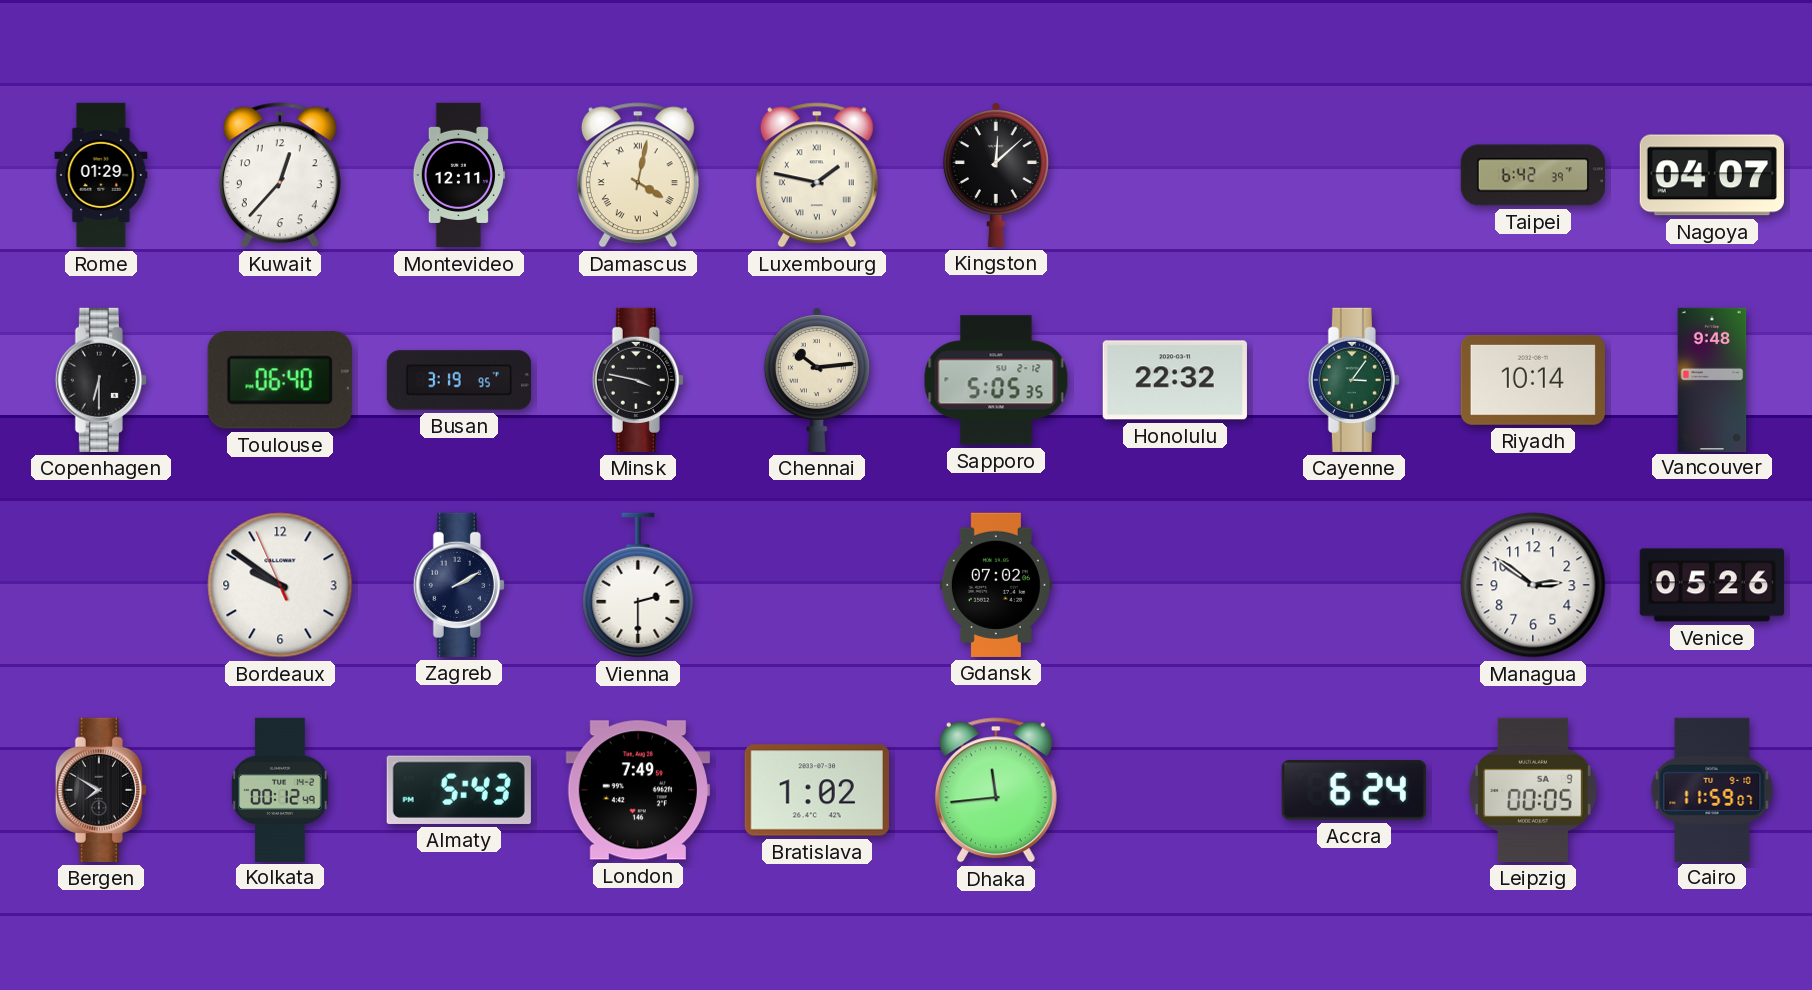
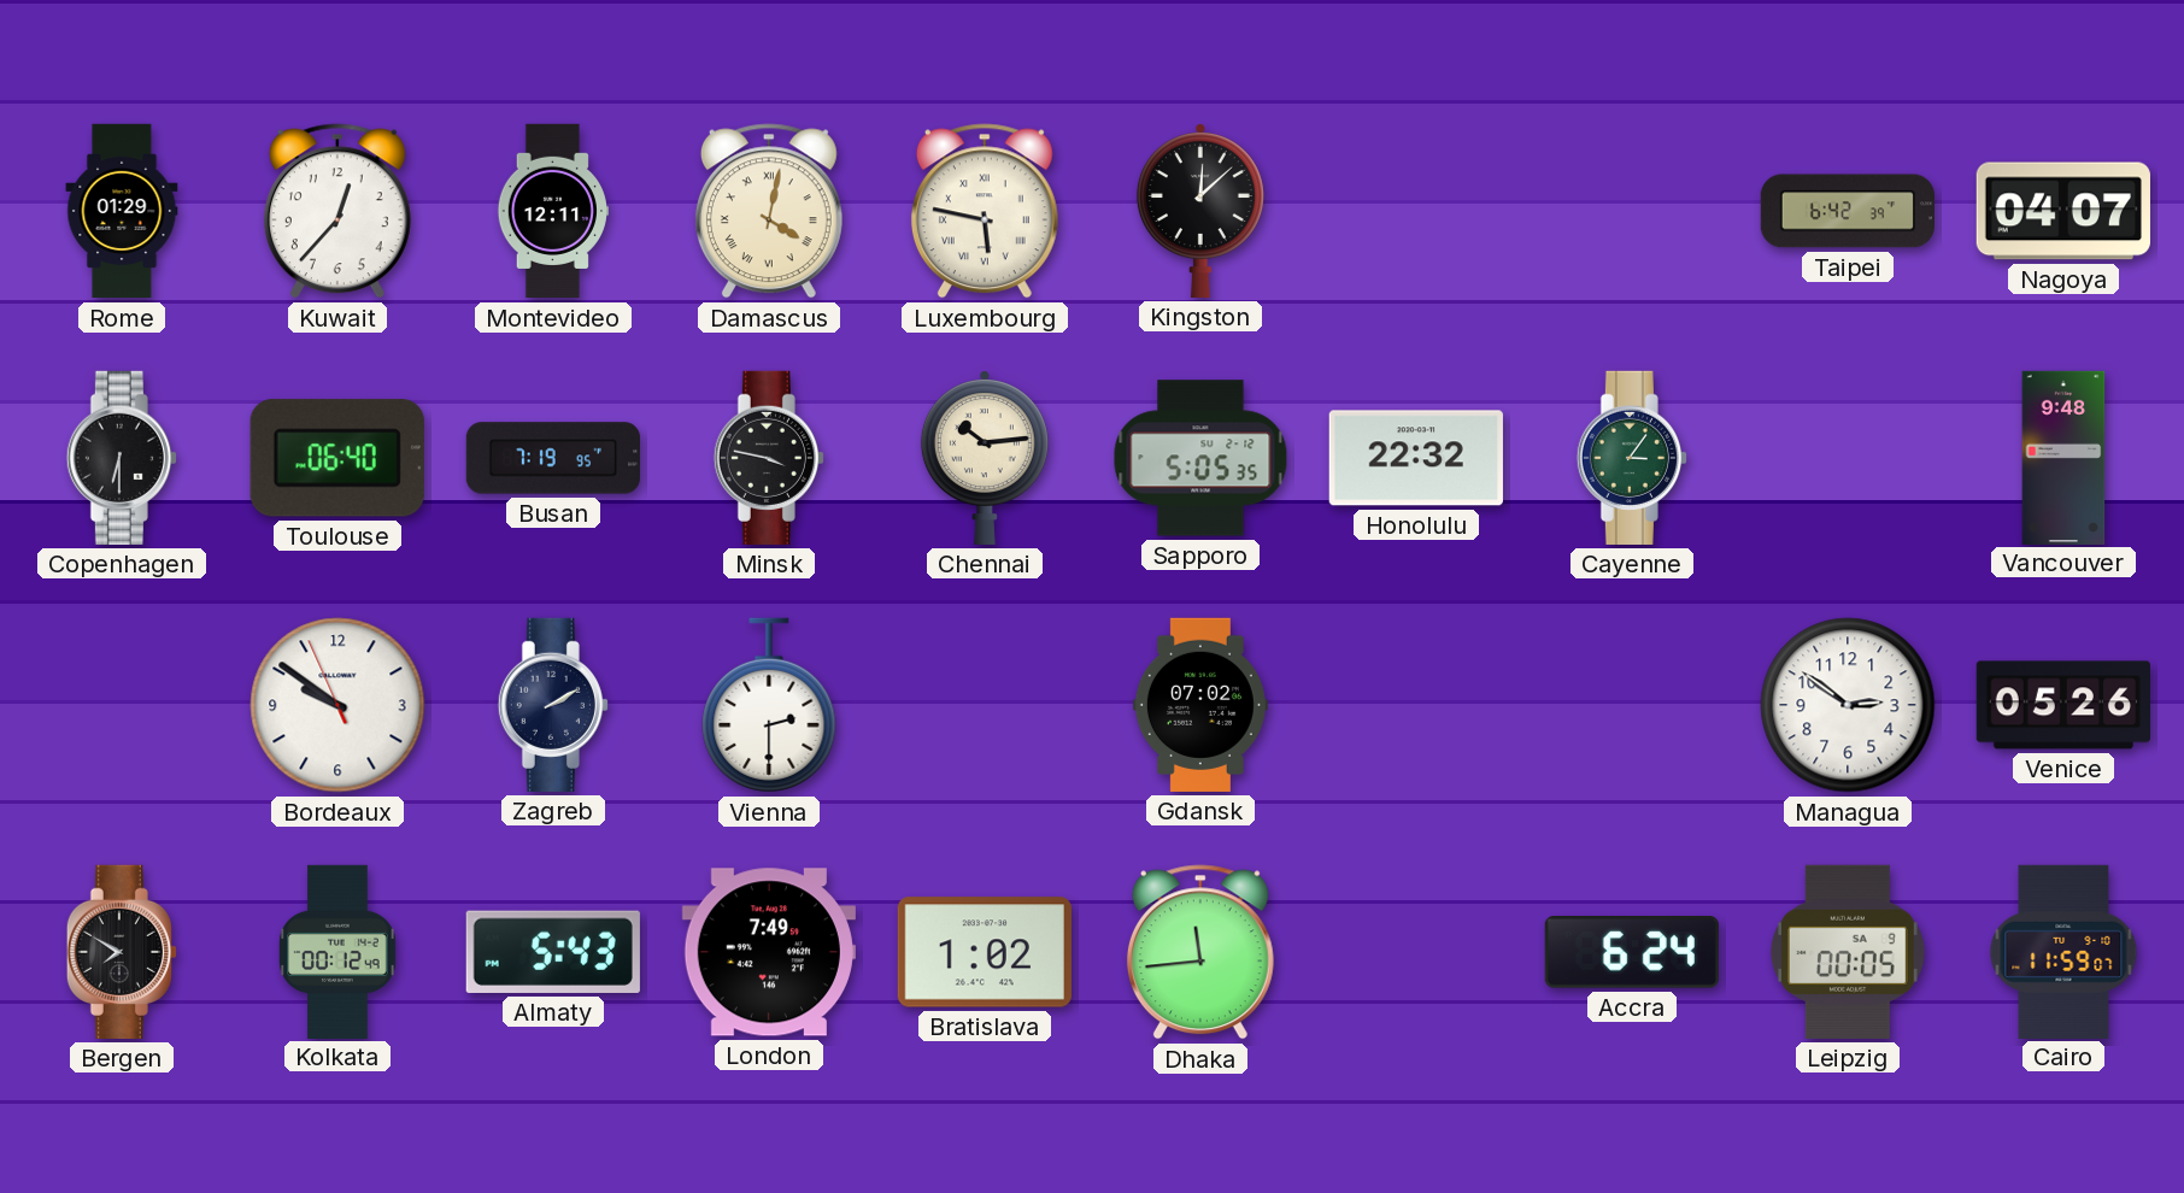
Luxembourg: 1:47 -> 5:47 (985, 211)
Busan: 3:19 -> 7:19 (552, 458)
Riyadh: 10:14 -> none (1533, 380)
